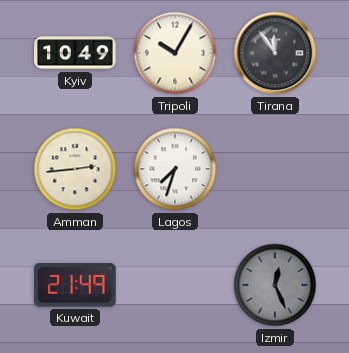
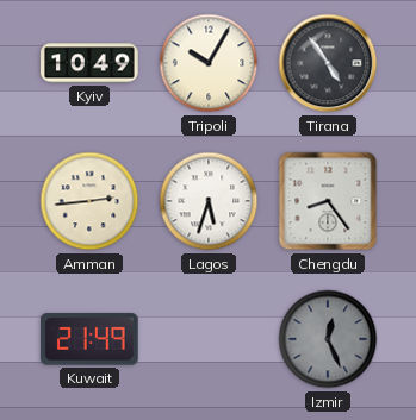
Tirana: 11:54 -> 4:54 (328, 63)
Lagos: 7:33 -> 5:33 (209, 201)
Chengdu: none -> 8:24 (328, 201)
